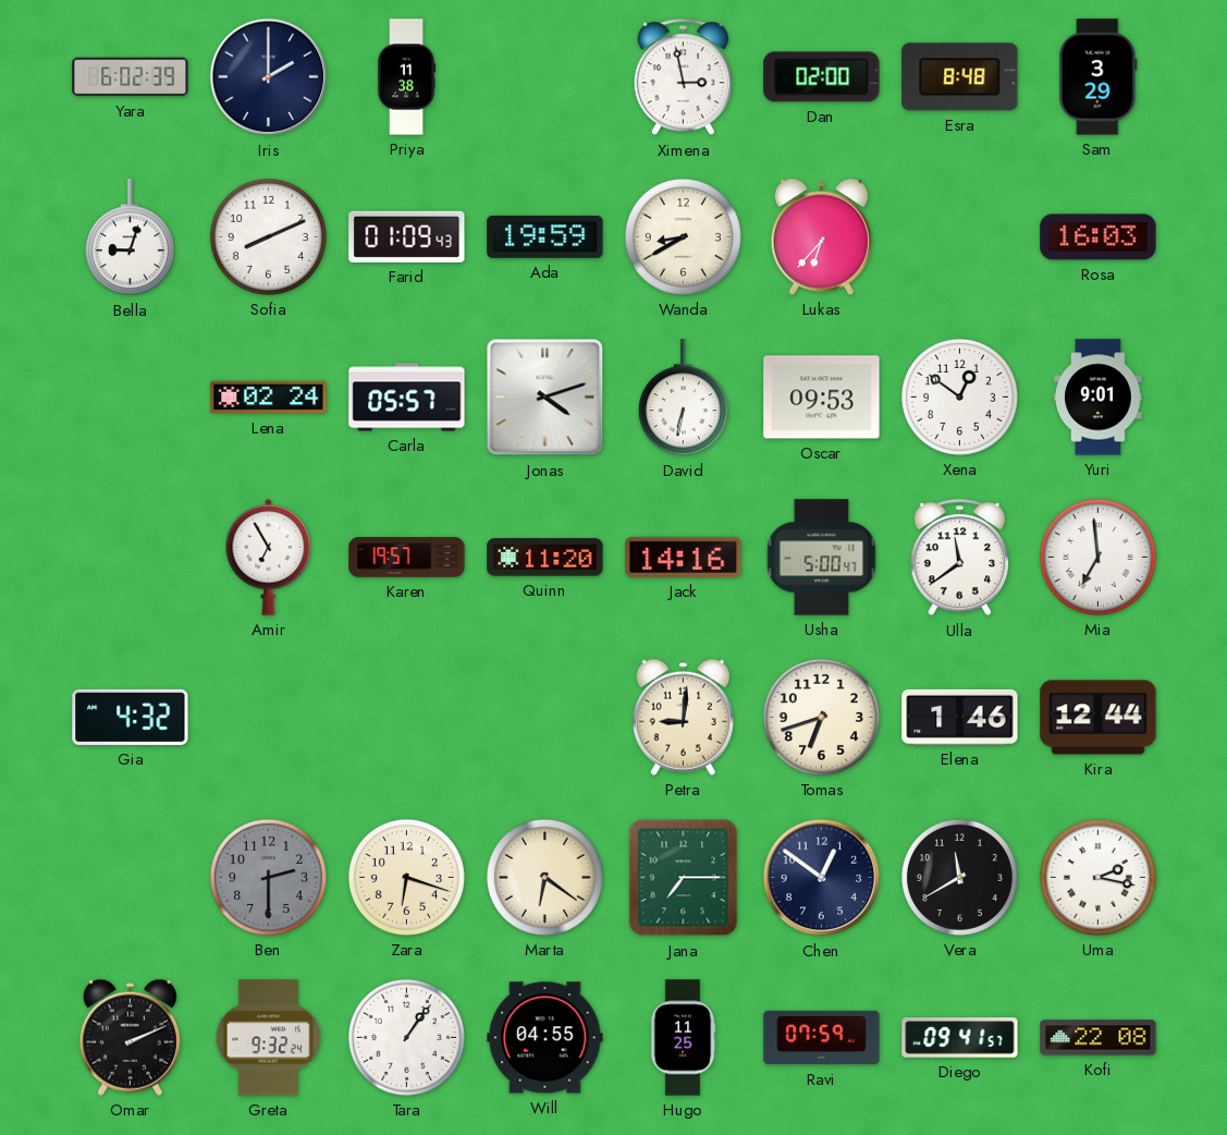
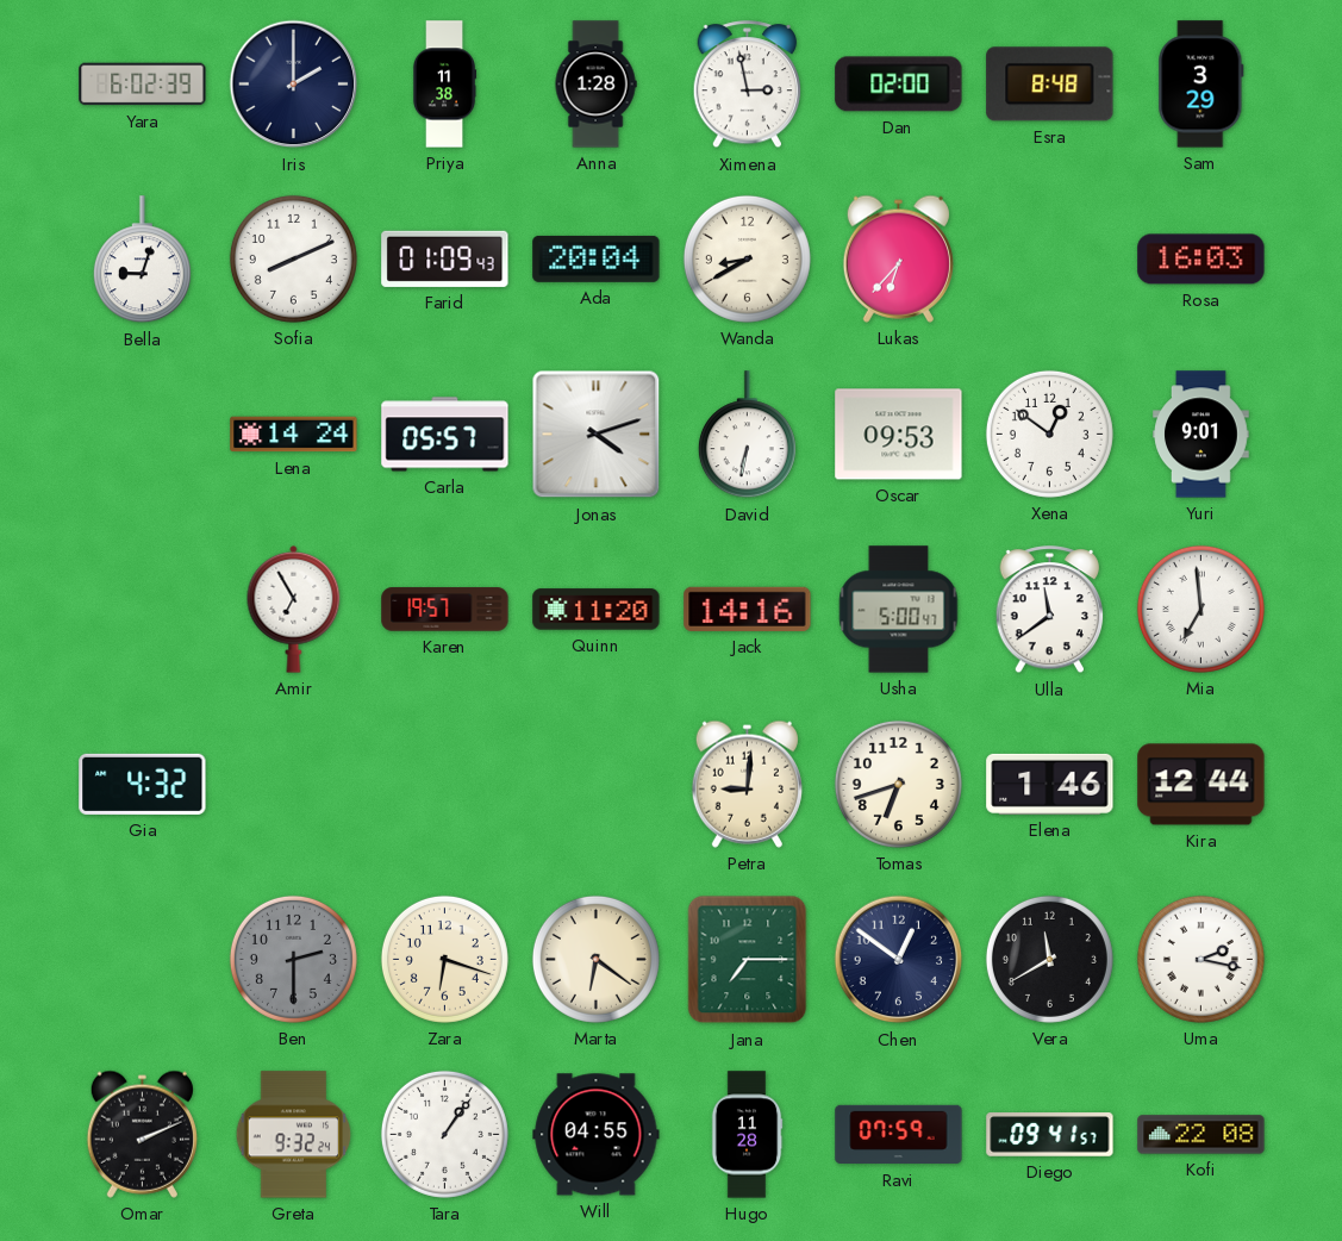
Anna: none -> 1:28 (595, 85)
Ada: 19:59 -> 20:04 (597, 258)
Lena: 02:24 -> 14:24 (294, 435)
Hugo: 11:25 -> 11:28 (747, 1135)
